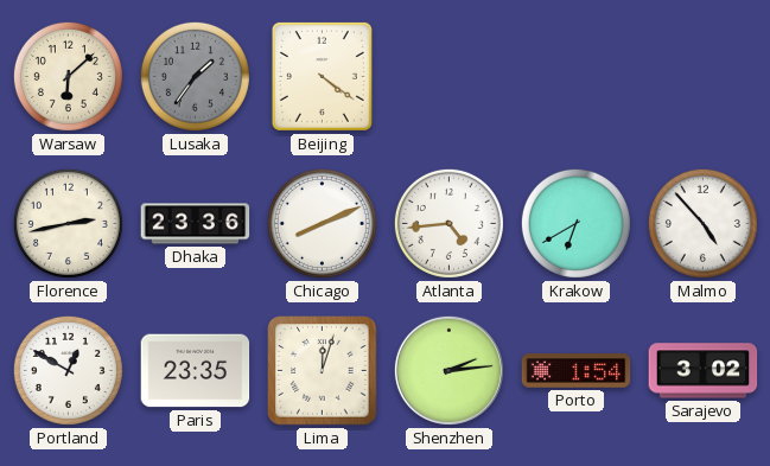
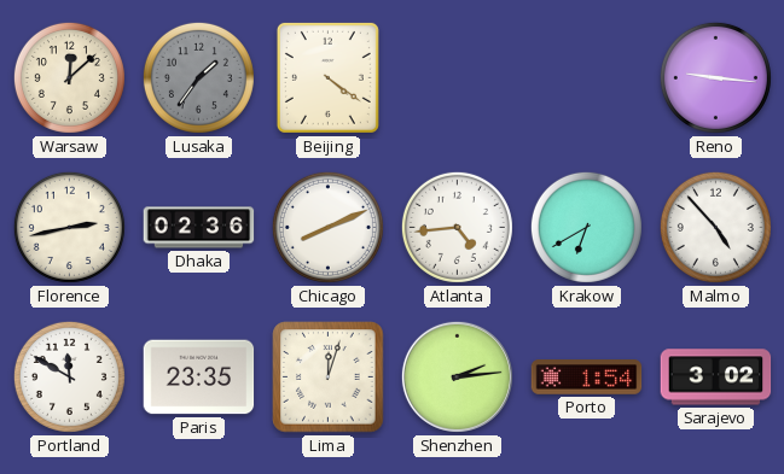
Warsaw: 6:08 -> 12:08 (69, 77)
Reno: none -> 9:16 (715, 77)
Dhaka: 23:36 -> 02:36 (199, 228)
Portland: 12:50 -> 11:50 (69, 376)
